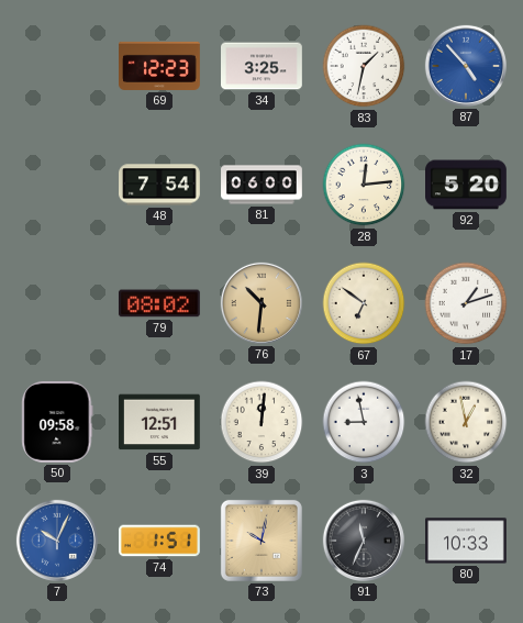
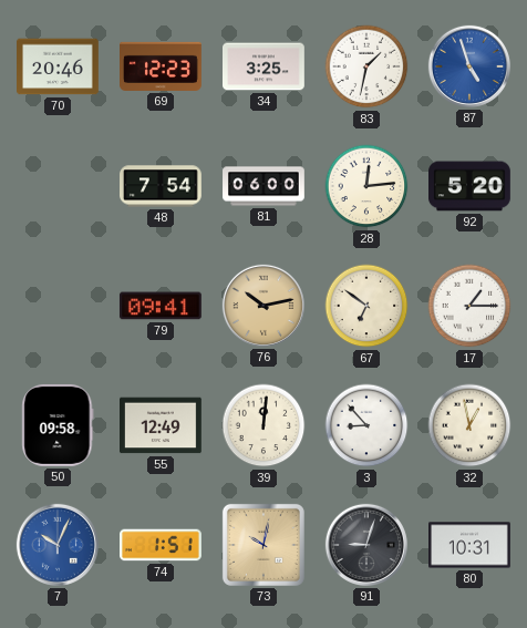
70: none -> 20:46 (59, 66)
87: 4:53 -> 4:57 (469, 66)
79: 08:02 -> 09:41 (161, 306)
76: 10:31 -> 10:13 (263, 306)
17: 1:12 -> 1:15 (469, 306)
55: 12:51 -> 12:49 (162, 425)
3: 8:58 -> 8:53 (366, 425)
91: 11:34 -> 9:03 (366, 545)
80: 10:33 -> 10:31 (471, 545)
